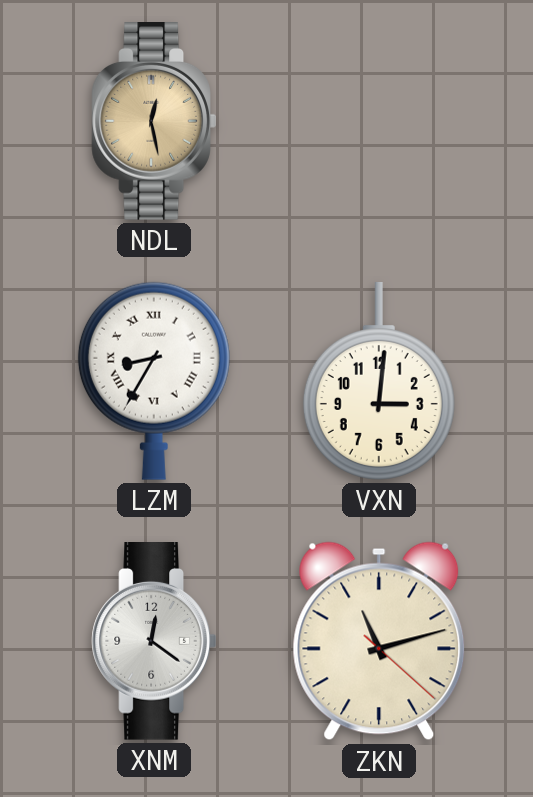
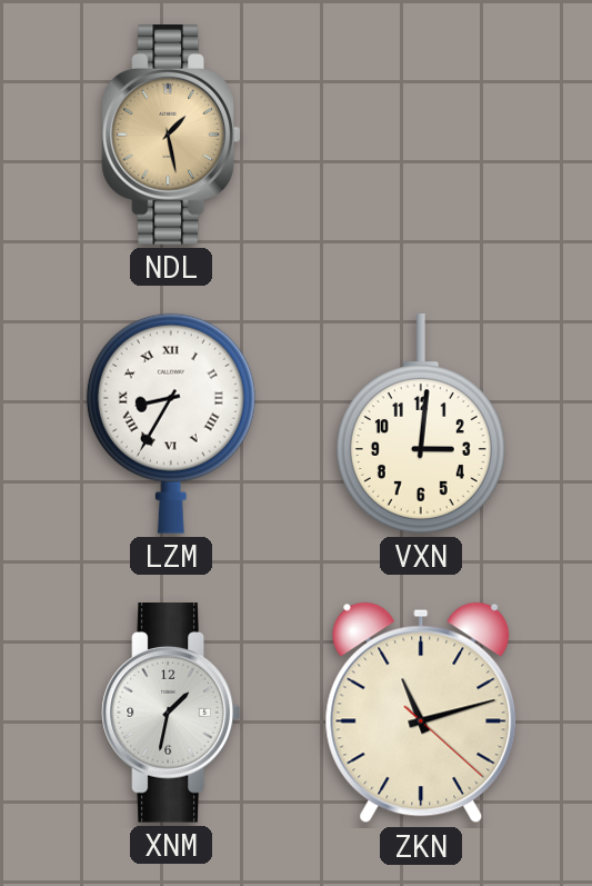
NDL: 12:28 -> 1:28 (171, 136)
XNM: 12:21 -> 1:32 (171, 714)
